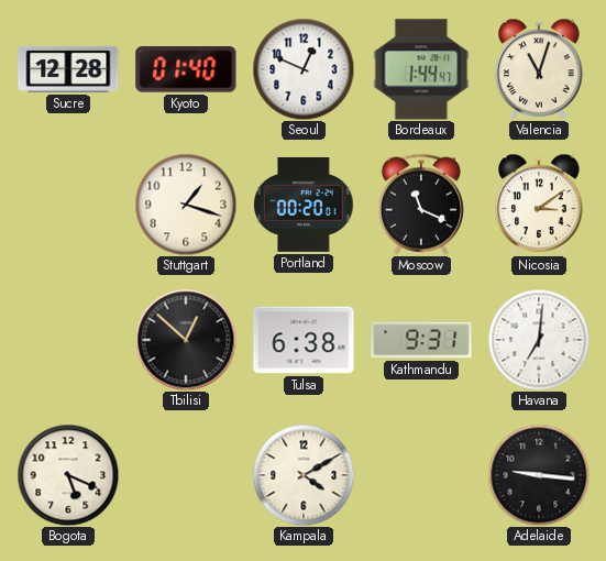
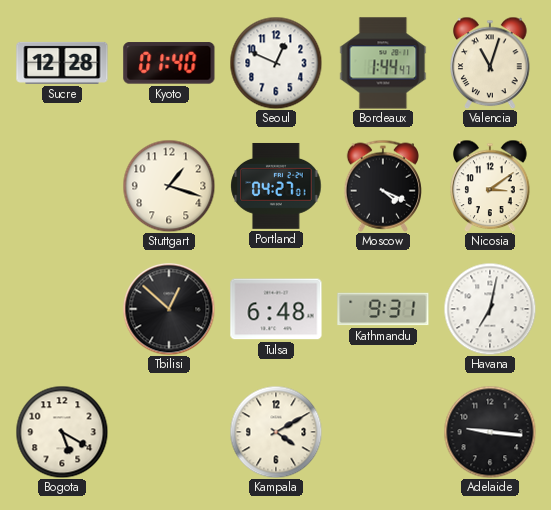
Portland: 00:20 -> 04:27 (276, 186)
Moscow: 11:19 -> 4:19 (383, 186)
Tulsa: 6:38 -> 6:48 (276, 309)
Havana: 7:01 -> 7:02 (490, 309)
Bogota: 5:19 -> 5:20 (62, 432)
